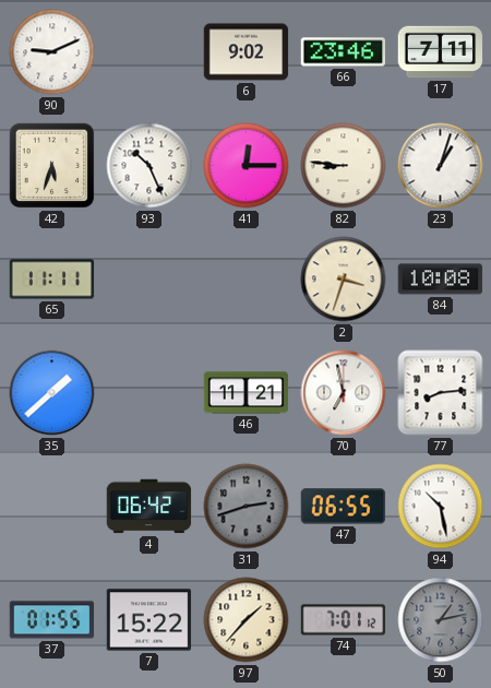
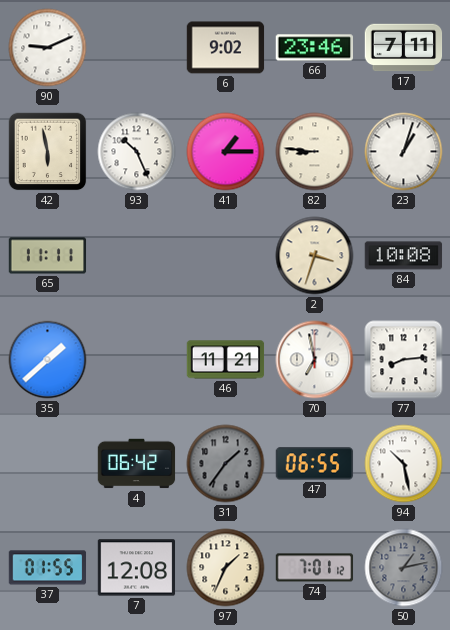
42: 5:33 -> 5:58 (48, 152)
41: 12:15 -> 1:15 (226, 152)
31: 2:42 -> 1:36 (226, 464)
7: 15:22 -> 12:08 (137, 568)
97: 1:37 -> 1:34 (226, 568)
